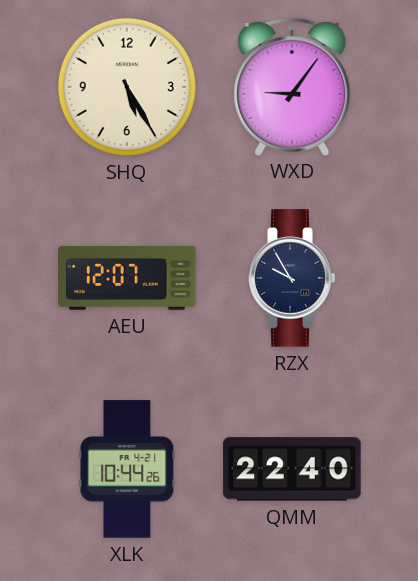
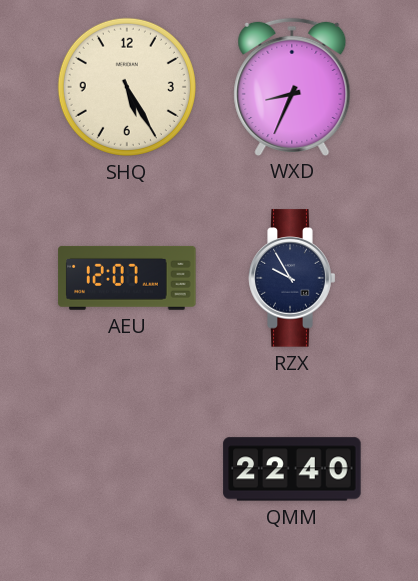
WXD: 9:06 -> 8:34 (292, 86)
XLK: 10:44 -> none (127, 469)
